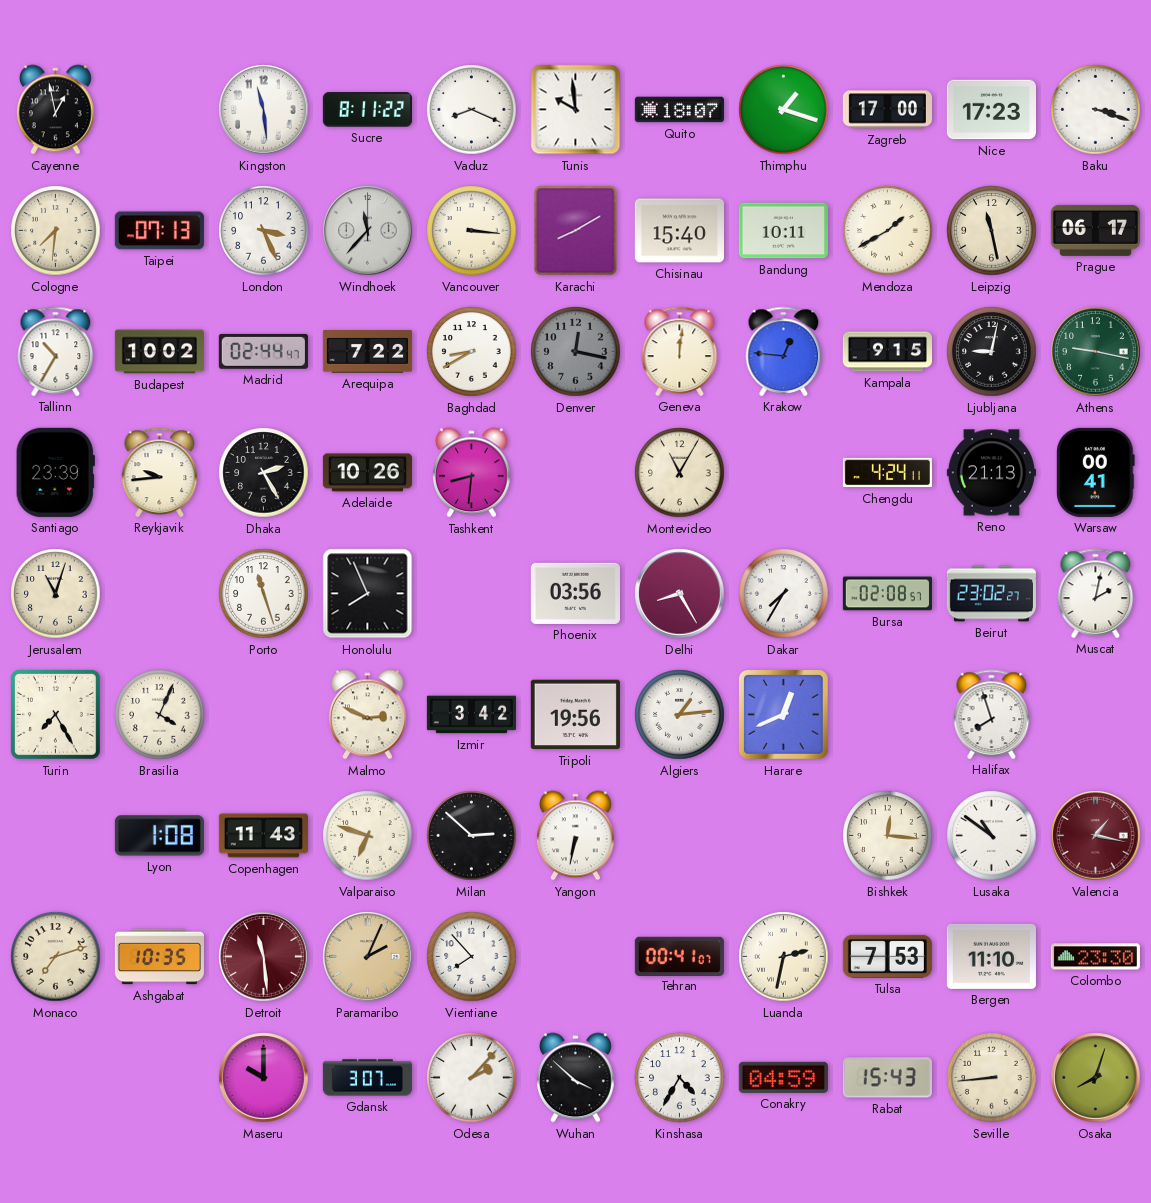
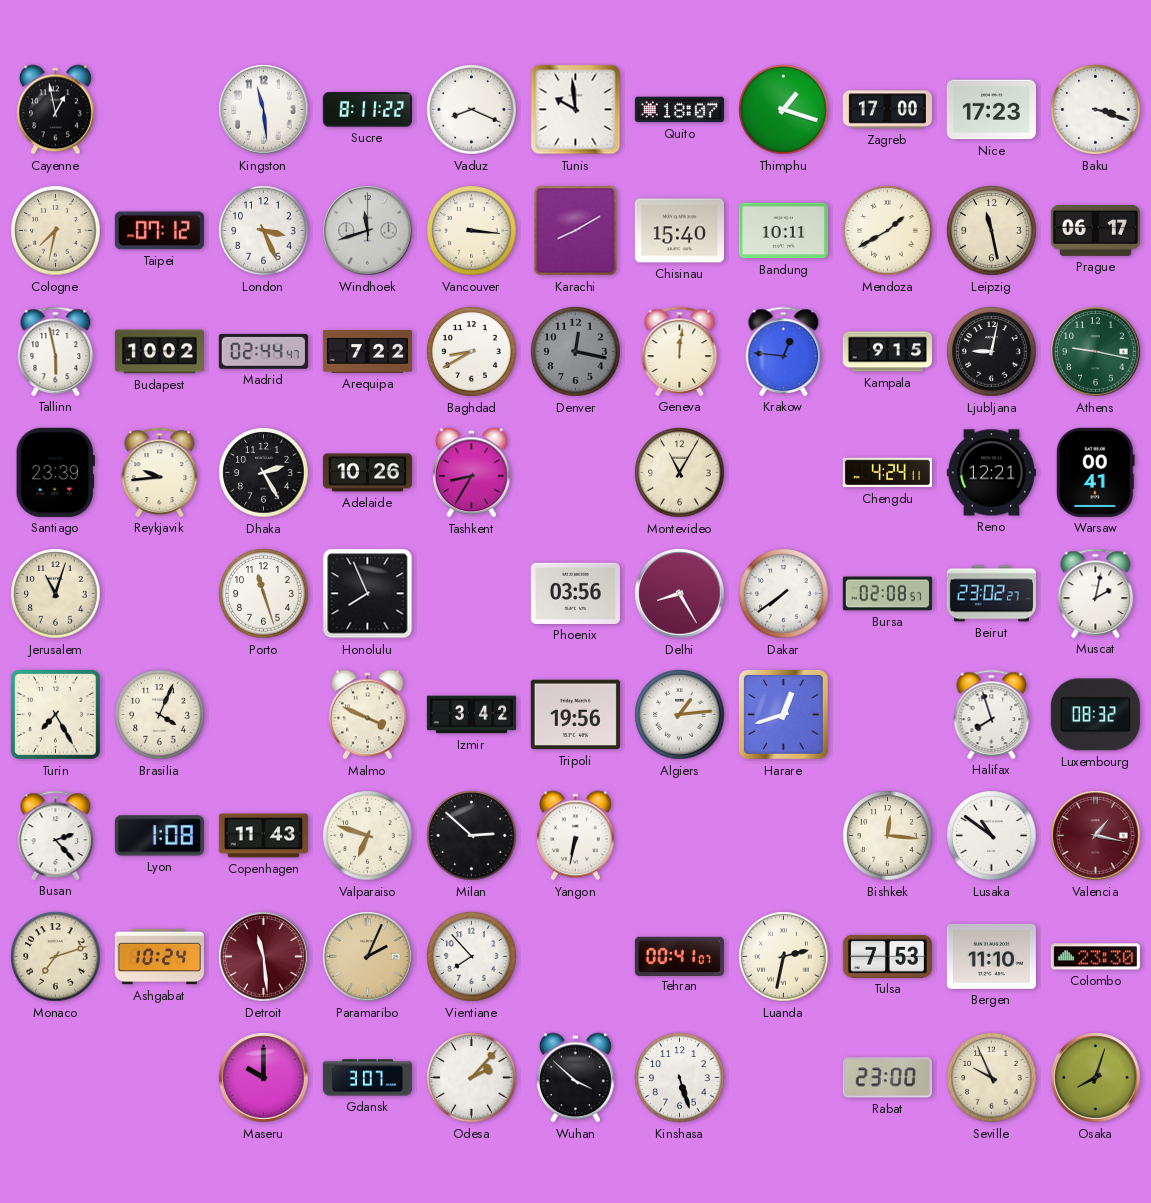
Cologne: 7:31 -> 7:32 (56, 231)
Taipei: 07:13 -> 07:12 (159, 231)
Windhoek: 11:37 -> 11:42 (368, 231)
Tallinn: 10:35 -> 5:58 (56, 351)
Tashkent: 8:31 -> 8:35 (472, 473)
Reno: 21:13 -> 12:21 (991, 473)
Dakar: 7:35 -> 7:39 (784, 594)
Malmo: 2:49 -> 3:49 (368, 715)
Harare: 12:41 -> 12:42 (784, 715)
Luxembourg: none -> 08:32 (1095, 715)
Busan: none -> 2:23 (56, 835)
Ashgabat: 10:35 -> 10:24 (159, 957)
Kinshasa: 4:35 -> 5:27 (680, 1078)
Conakry: 04:59 -> none (783, 1077)
Rabat: 15:43 -> 23:00 (887, 1078)
Seville: 8:44 -> 9:56 (992, 1078)
